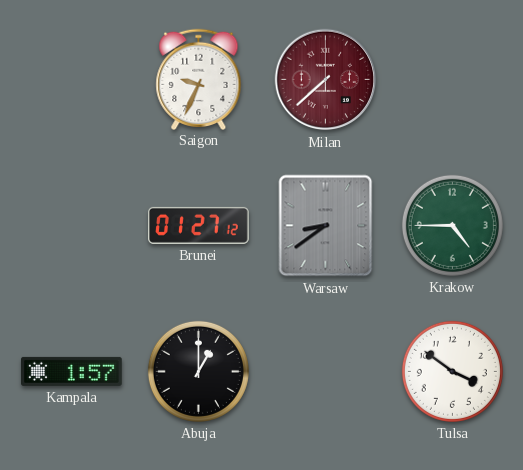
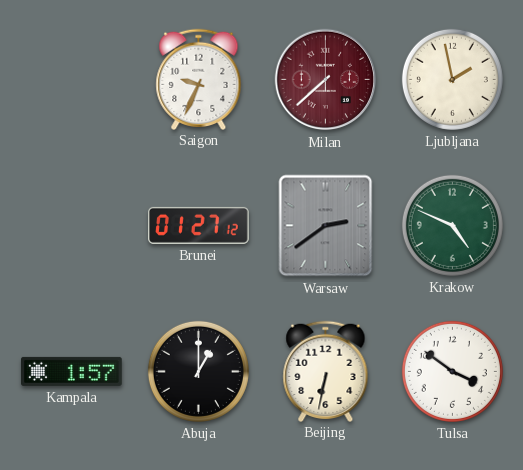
Ljubljana: none -> 1:58 (452, 79)
Warsaw: 8:39 -> 2:39 (326, 226)
Krakow: 4:45 -> 4:49 (452, 225)
Beijing: none -> 6:32 (326, 371)
